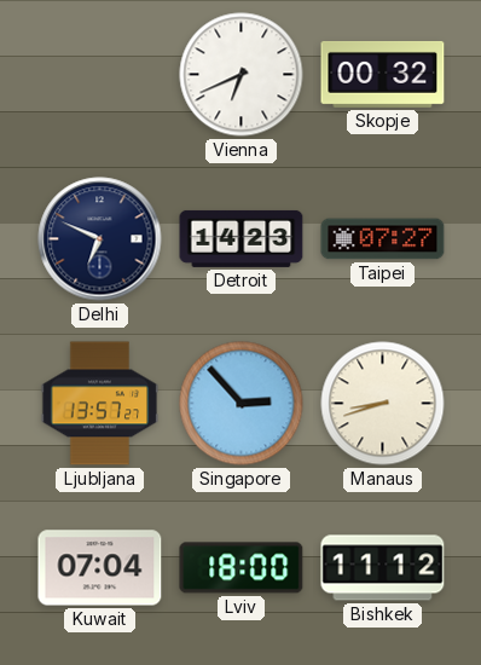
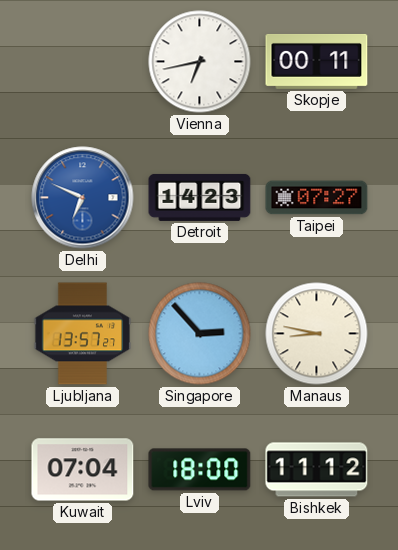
Vienna: 6:41 -> 6:43 (200, 62)
Skopje: 00:32 -> 00:11 (317, 61)
Delhi dial: navy -> blue (83, 198)
Manaus: 8:42 -> 8:47 (317, 334)
